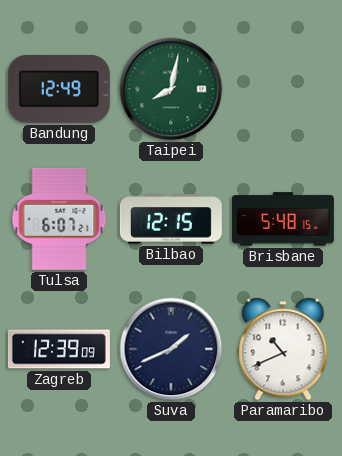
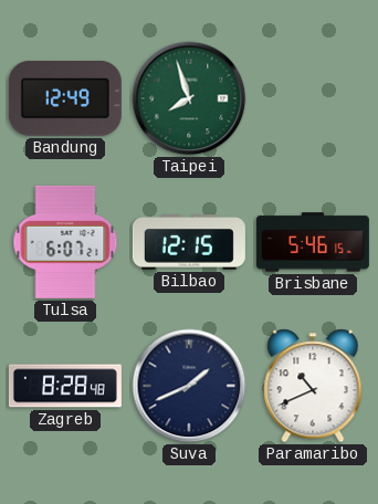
Taipei: 8:02 -> 7:57 (189, 98)
Brisbane: 5:48 -> 5:46 (313, 242)
Zagreb: 12:39 -> 8:28 (65, 386)
